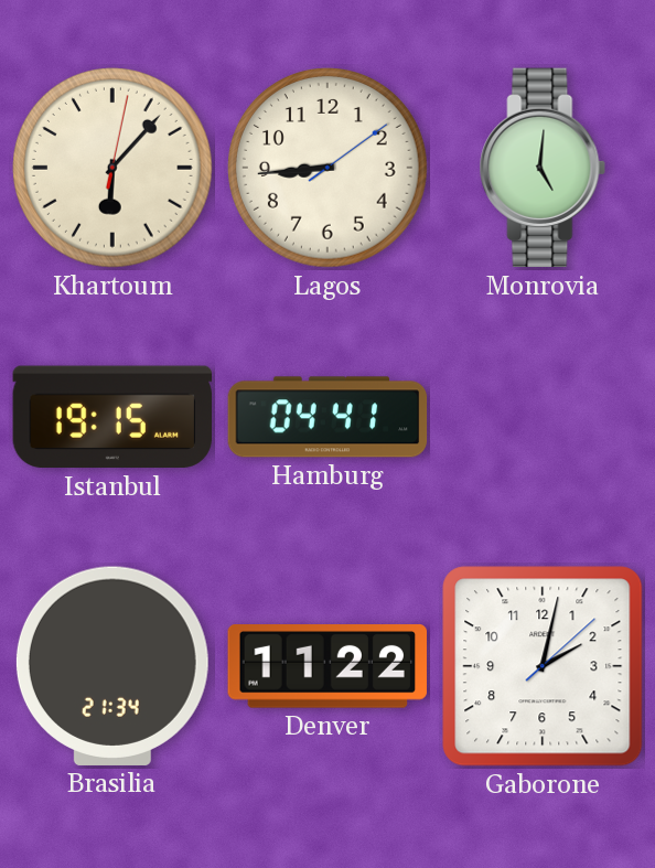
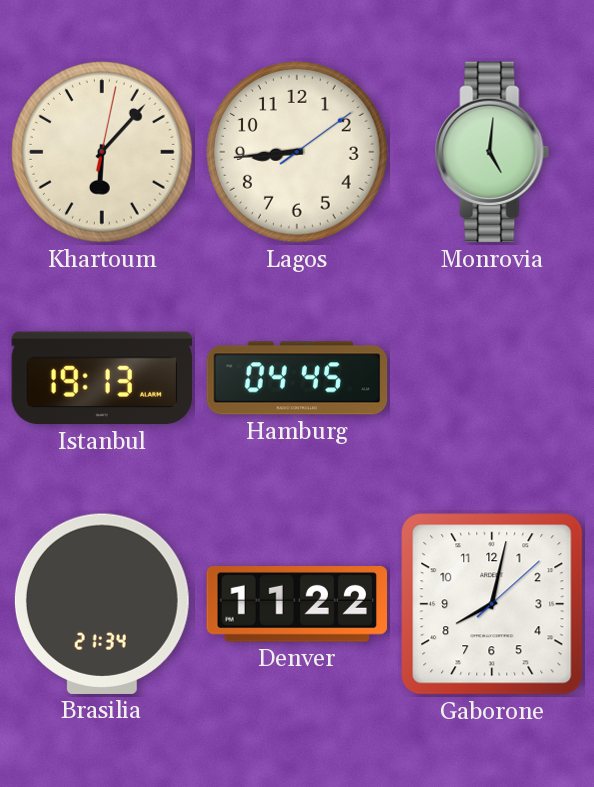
Istanbul: 19:15 -> 19:13 (101, 378)
Hamburg: 04:41 -> 04:45 (297, 378)
Gaborone: 2:02 -> 8:02 (492, 604)
